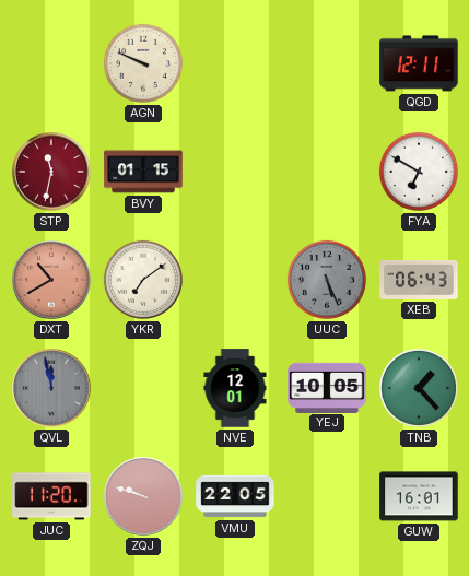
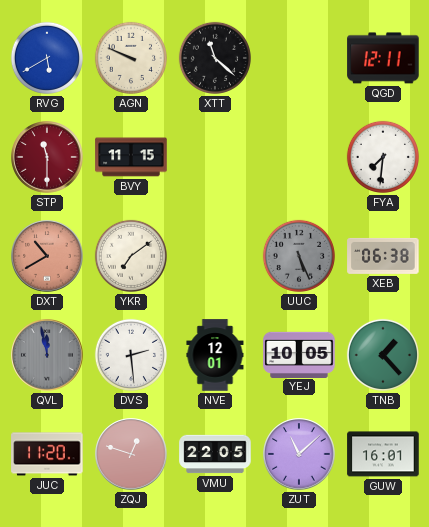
RVG: none -> 5:40 (47, 58)
XTT: none -> 11:22 (215, 58)
STP: 11:32 -> 11:30 (47, 157)
BVY: 01:15 -> 11:15 (131, 157)
FYA: 6:50 -> 7:31 (383, 157)
XEB: 06:43 -> 06:38 (383, 256)
DVS: none -> 2:29 (131, 355)
ZQJ: 9:48 -> 12:48 (131, 454)
ZUT: none -> 11:08 (299, 454)
